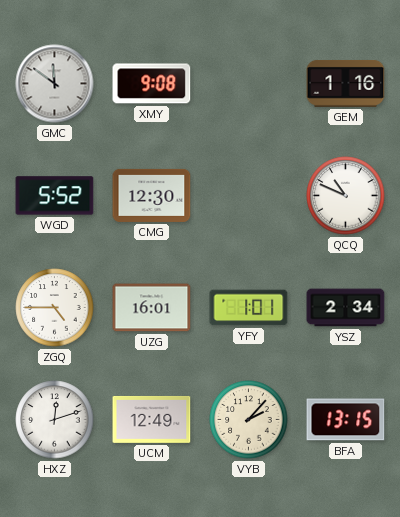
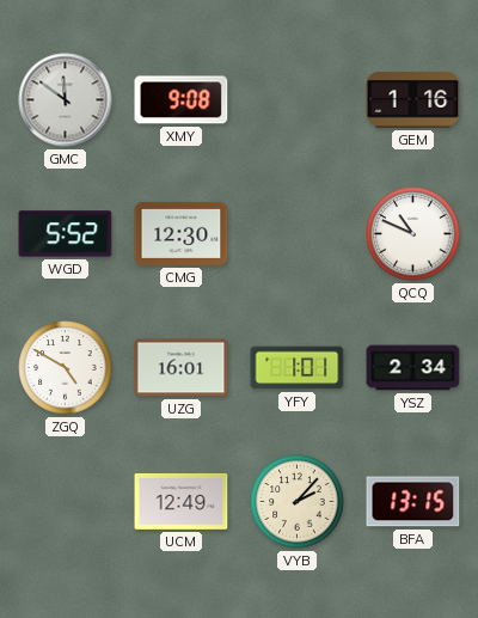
ZGQ: 4:45 -> 4:50 (66, 368)
HXZ: 12:12 -> none (55, 420)
